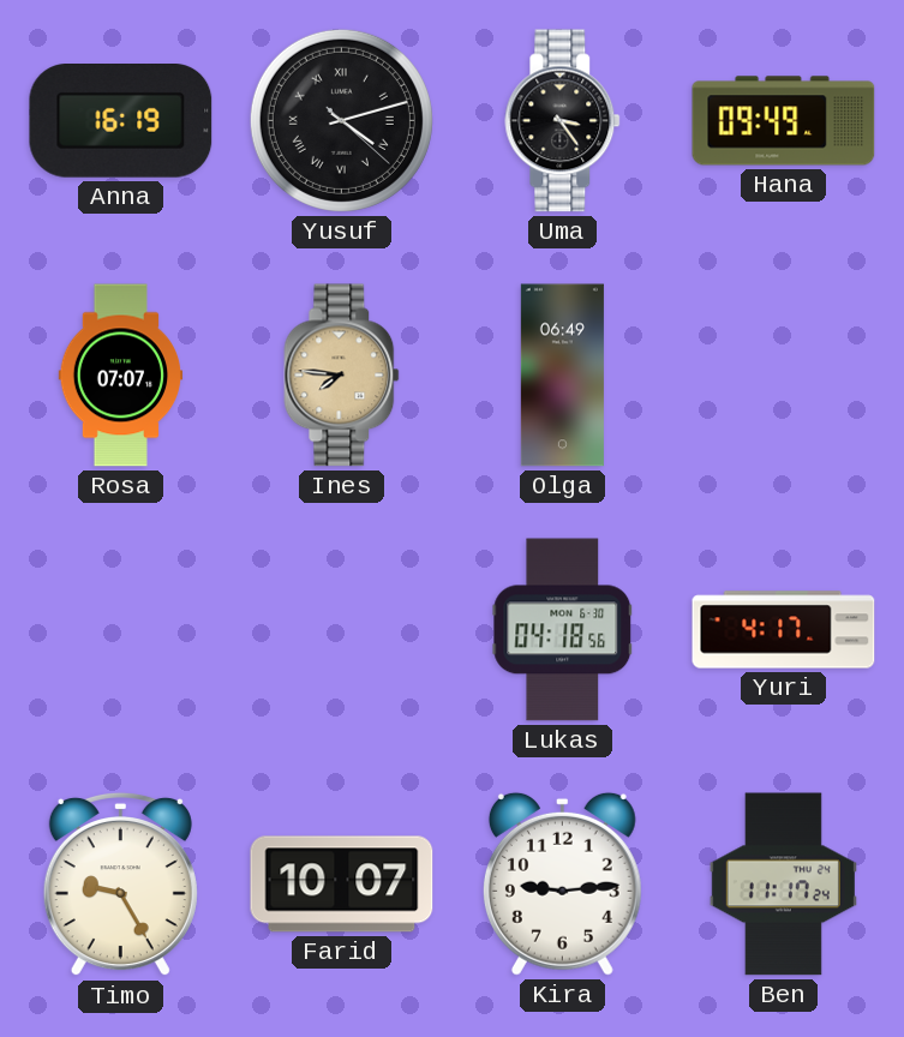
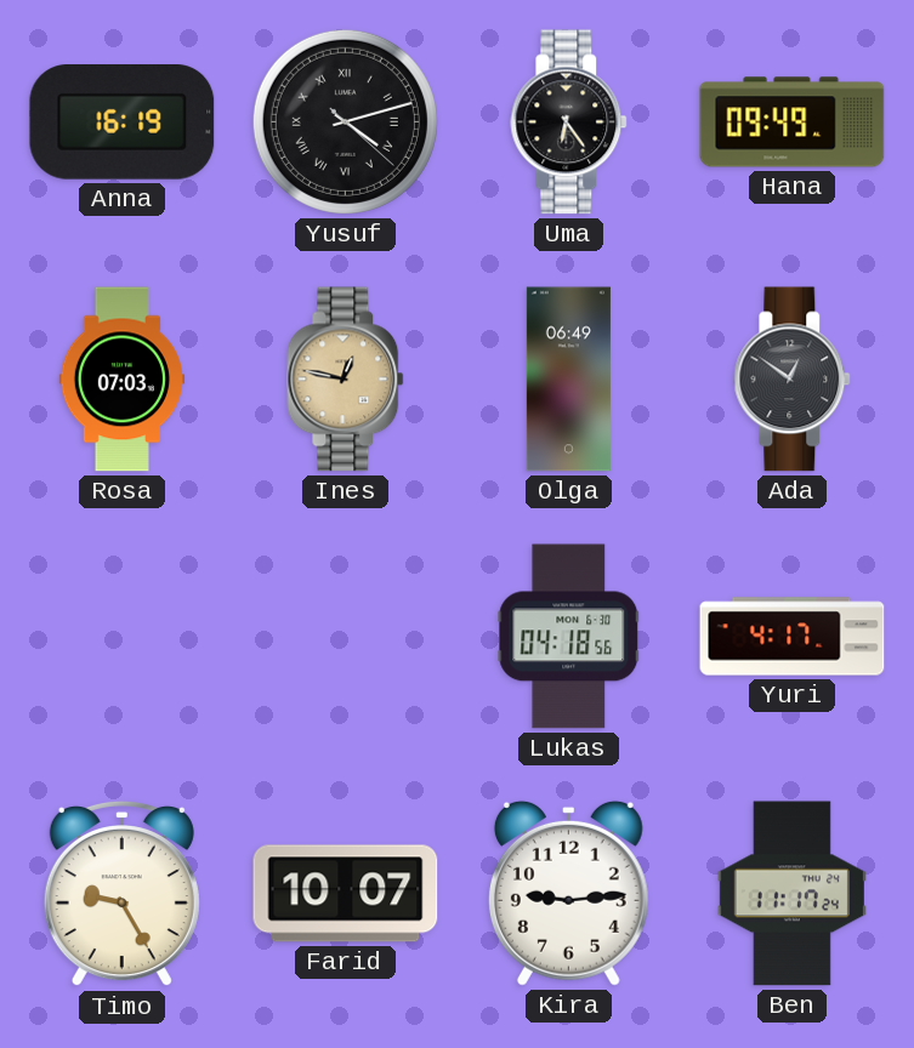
Uma: 3:24 -> 6:24 (569, 123)
Rosa: 07:07 -> 07:03 (123, 380)
Ines: 7:46 -> 12:47 (346, 380)
Ada: none -> 12:51 (793, 380)
